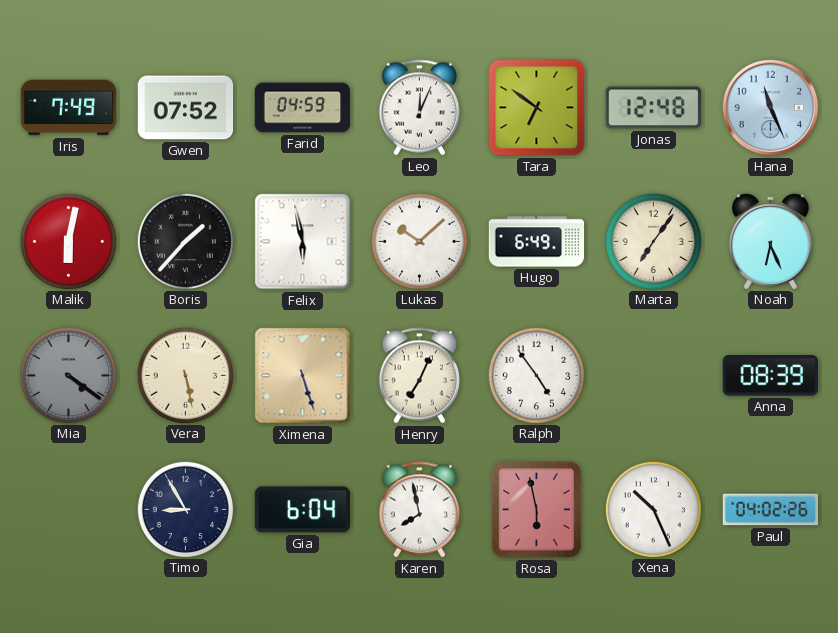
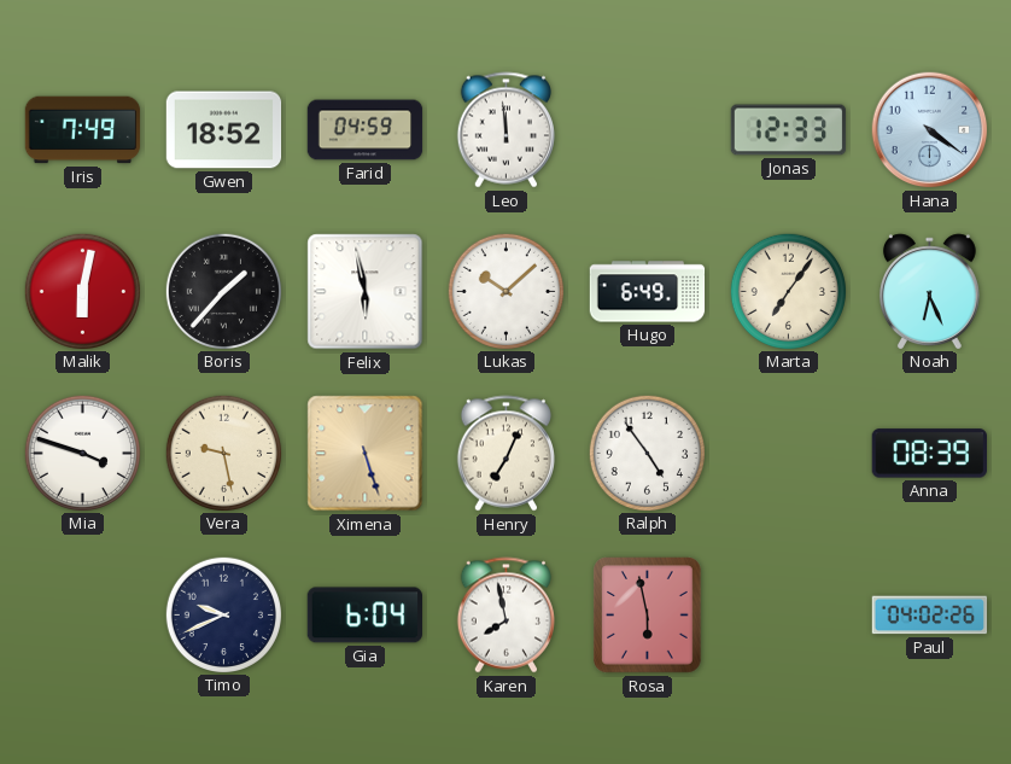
Gwen: 07:52 -> 18:52 (224, 130)
Leo: 12:04 -> 11:59 (505, 130)
Tara: 6:51 -> none (537, 108)
Jonas: 12:48 -> 12:33 (789, 130)
Hana: 11:26 -> 4:21 (930, 130)
Mia: 4:21 -> 3:48 (82, 453)
Mia dial: grey -> white (82, 453)
Vera: 5:28 -> 9:28 (223, 453)
Timo: 8:55 -> 9:41 (223, 614)
Xena: 10:26 -> none (653, 509)
